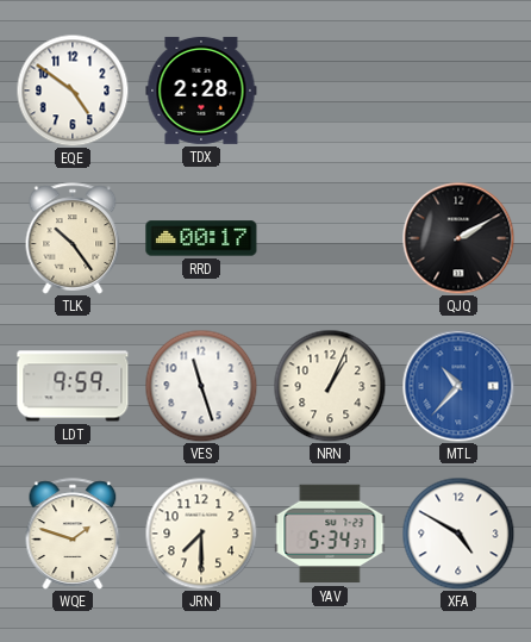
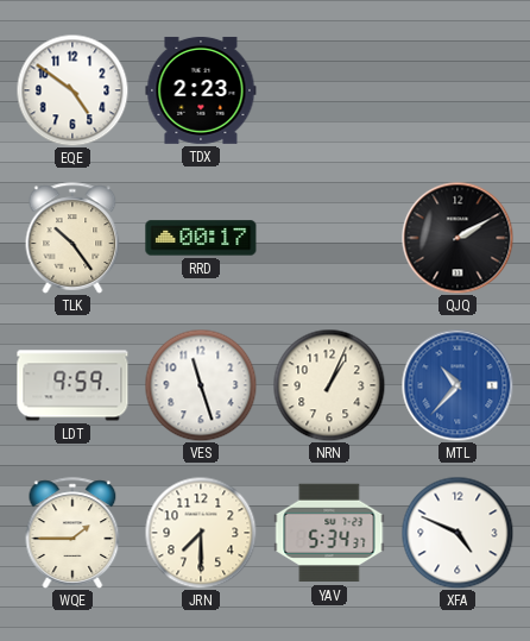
TDX: 2:28 -> 2:23 (201, 90)
WQE: 1:48 -> 1:45 (72, 533)
XFA: 4:50 -> 4:49 (458, 533)
